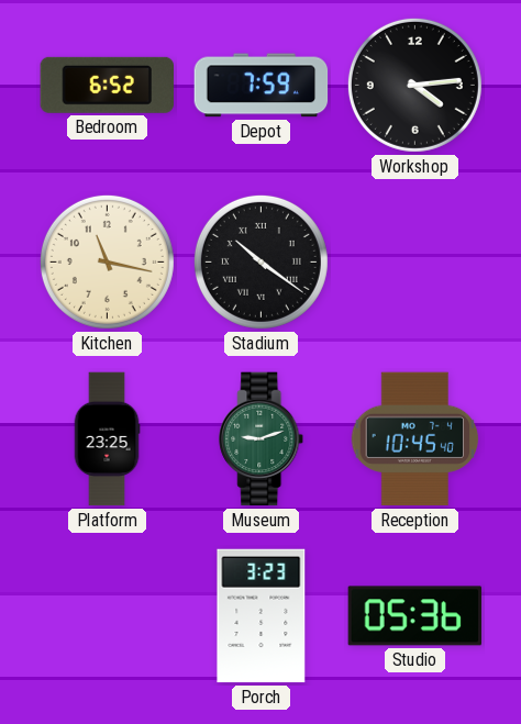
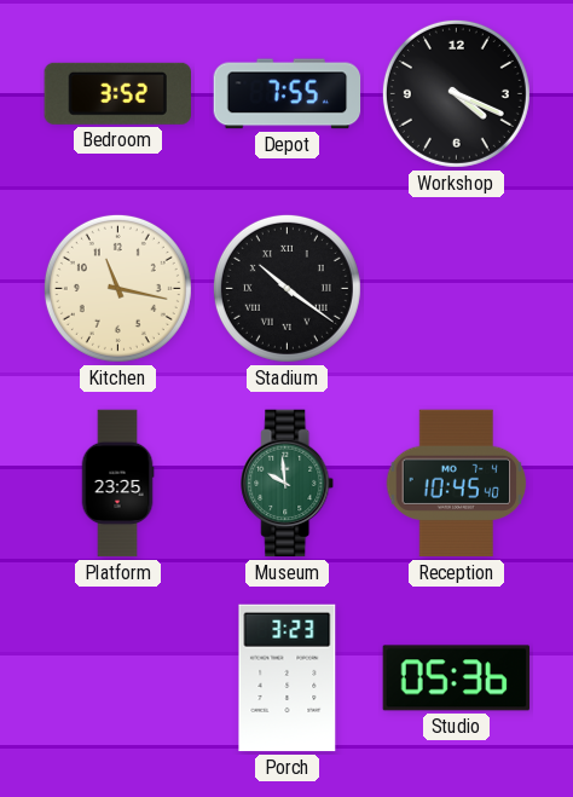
Bedroom: 6:52 -> 3:52 (117, 93)
Depot: 7:59 -> 7:55 (288, 94)
Workshop: 4:14 -> 4:19 (456, 93)
Museum: 9:12 -> 9:59 (288, 484)
